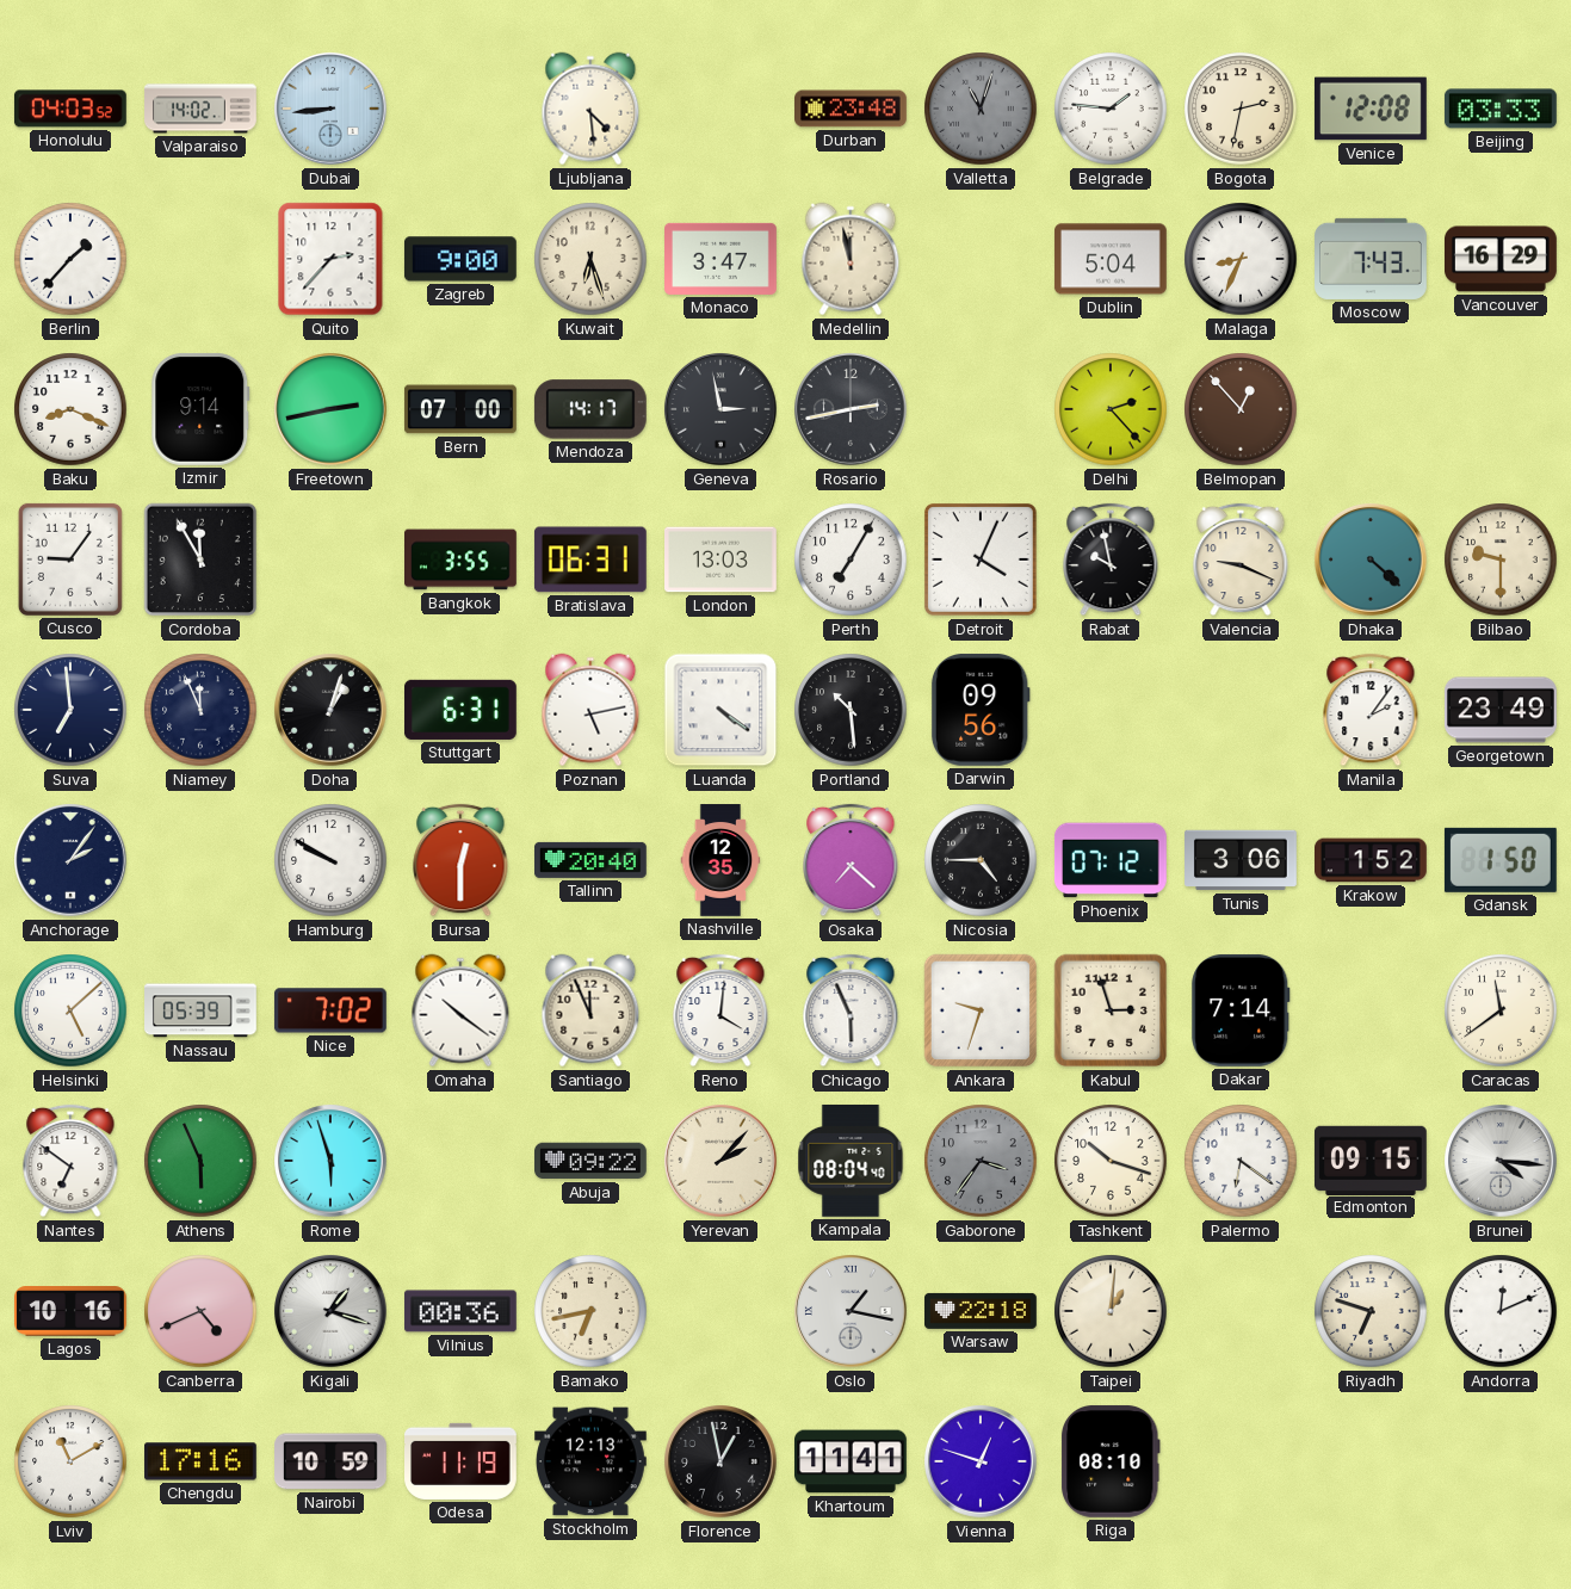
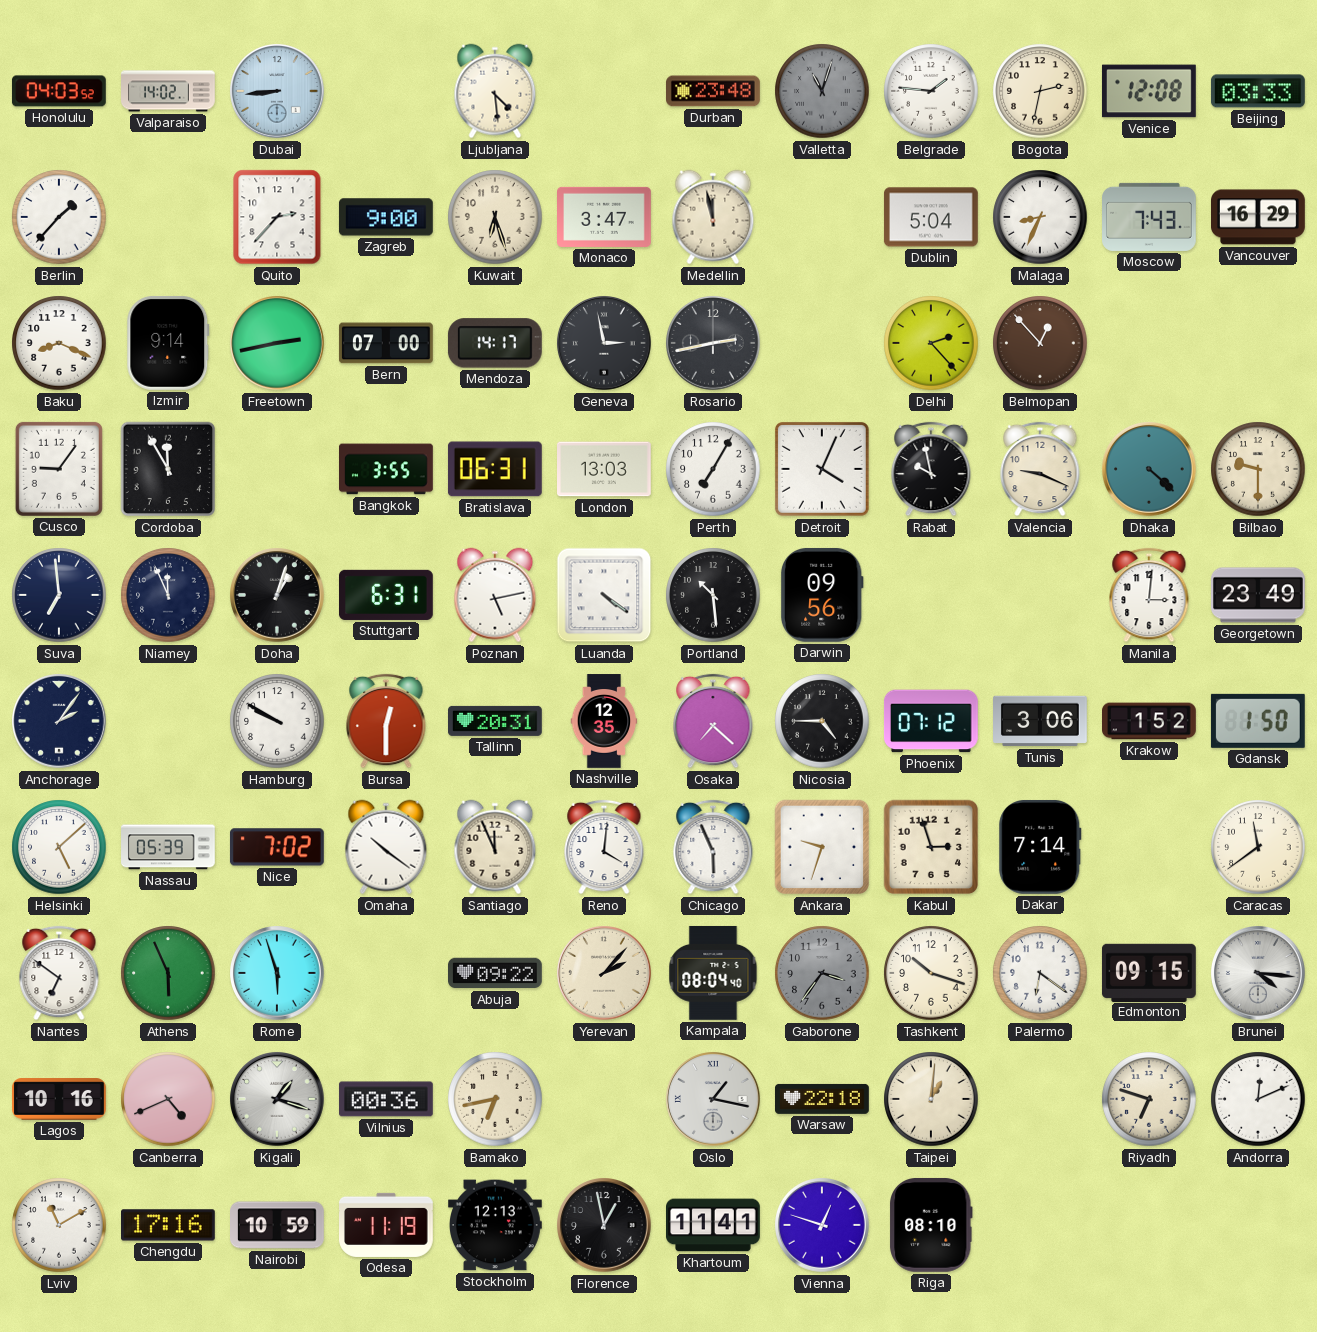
Manila: 2:06 -> 3:01 (1149, 595)
Tallinn: 20:40 -> 20:31 (496, 721)
